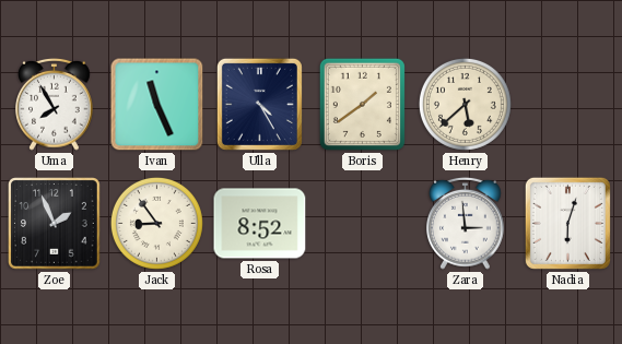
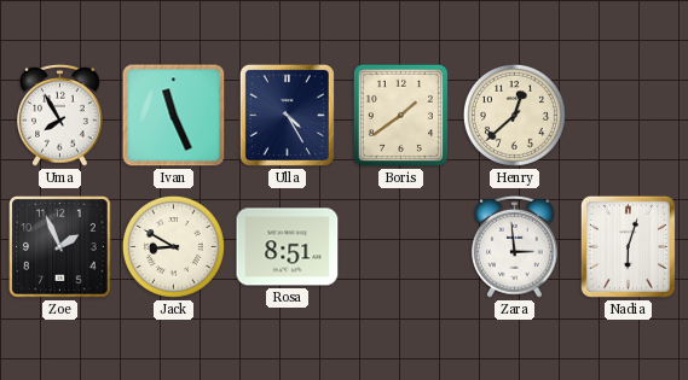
Henry: 5:38 -> 12:38 (514, 115)
Jack: 8:54 -> 8:50 (173, 246)
Rosa: 8:52 -> 8:51 (288, 247)
